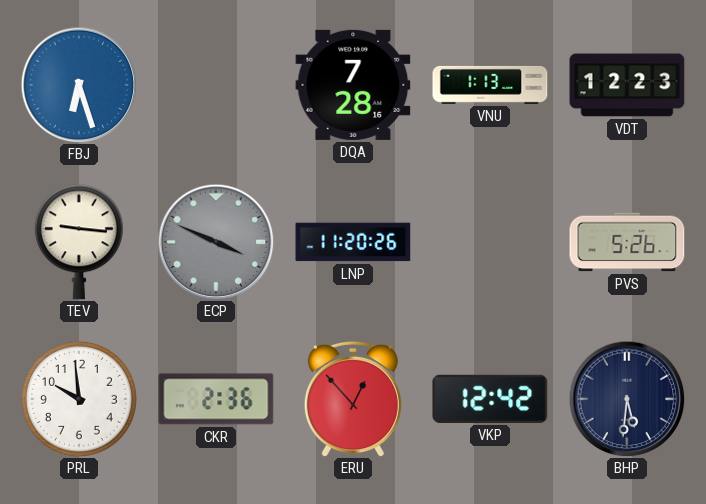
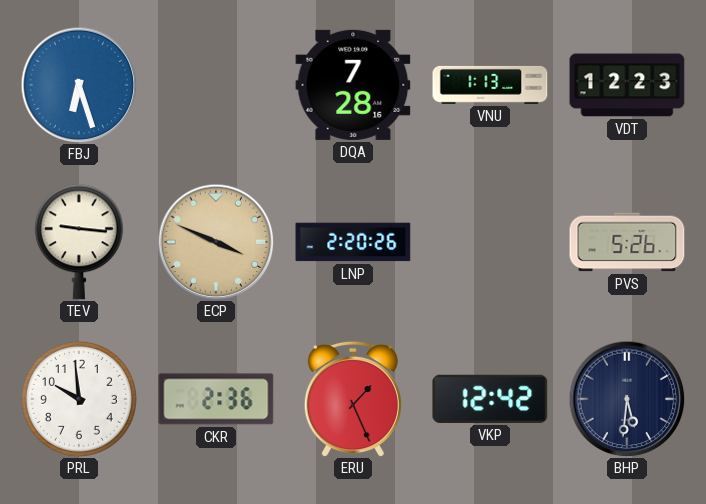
ECP dial: grey -> champagne (216, 242)
LNP: 11:20 -> 2:20 (353, 242)
ERU: 12:53 -> 1:26 (353, 399)
